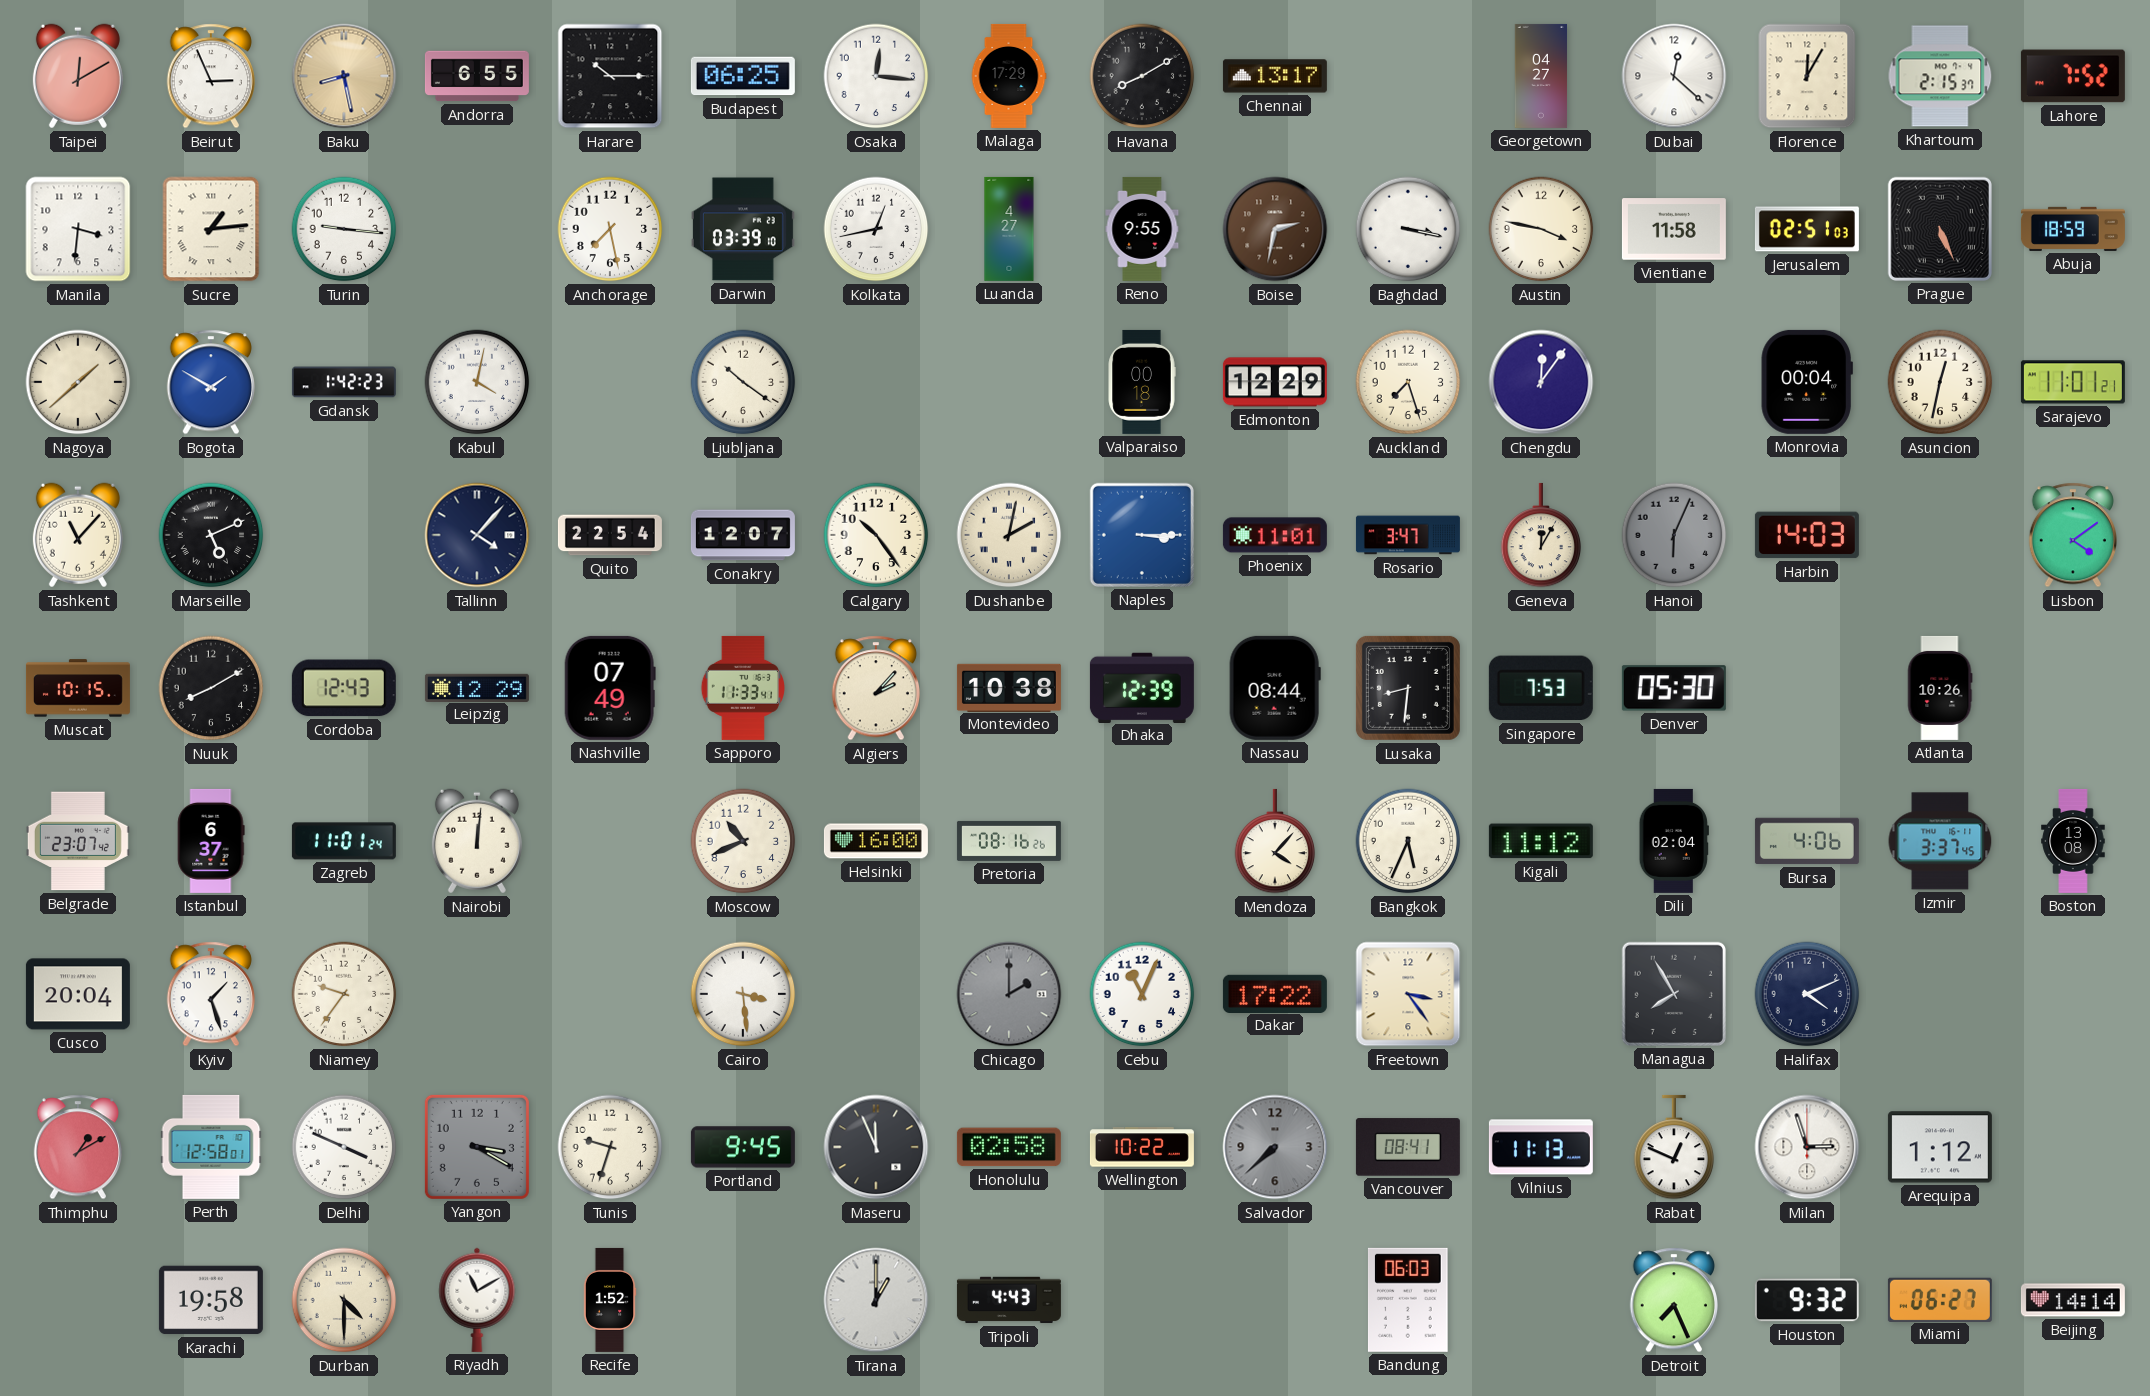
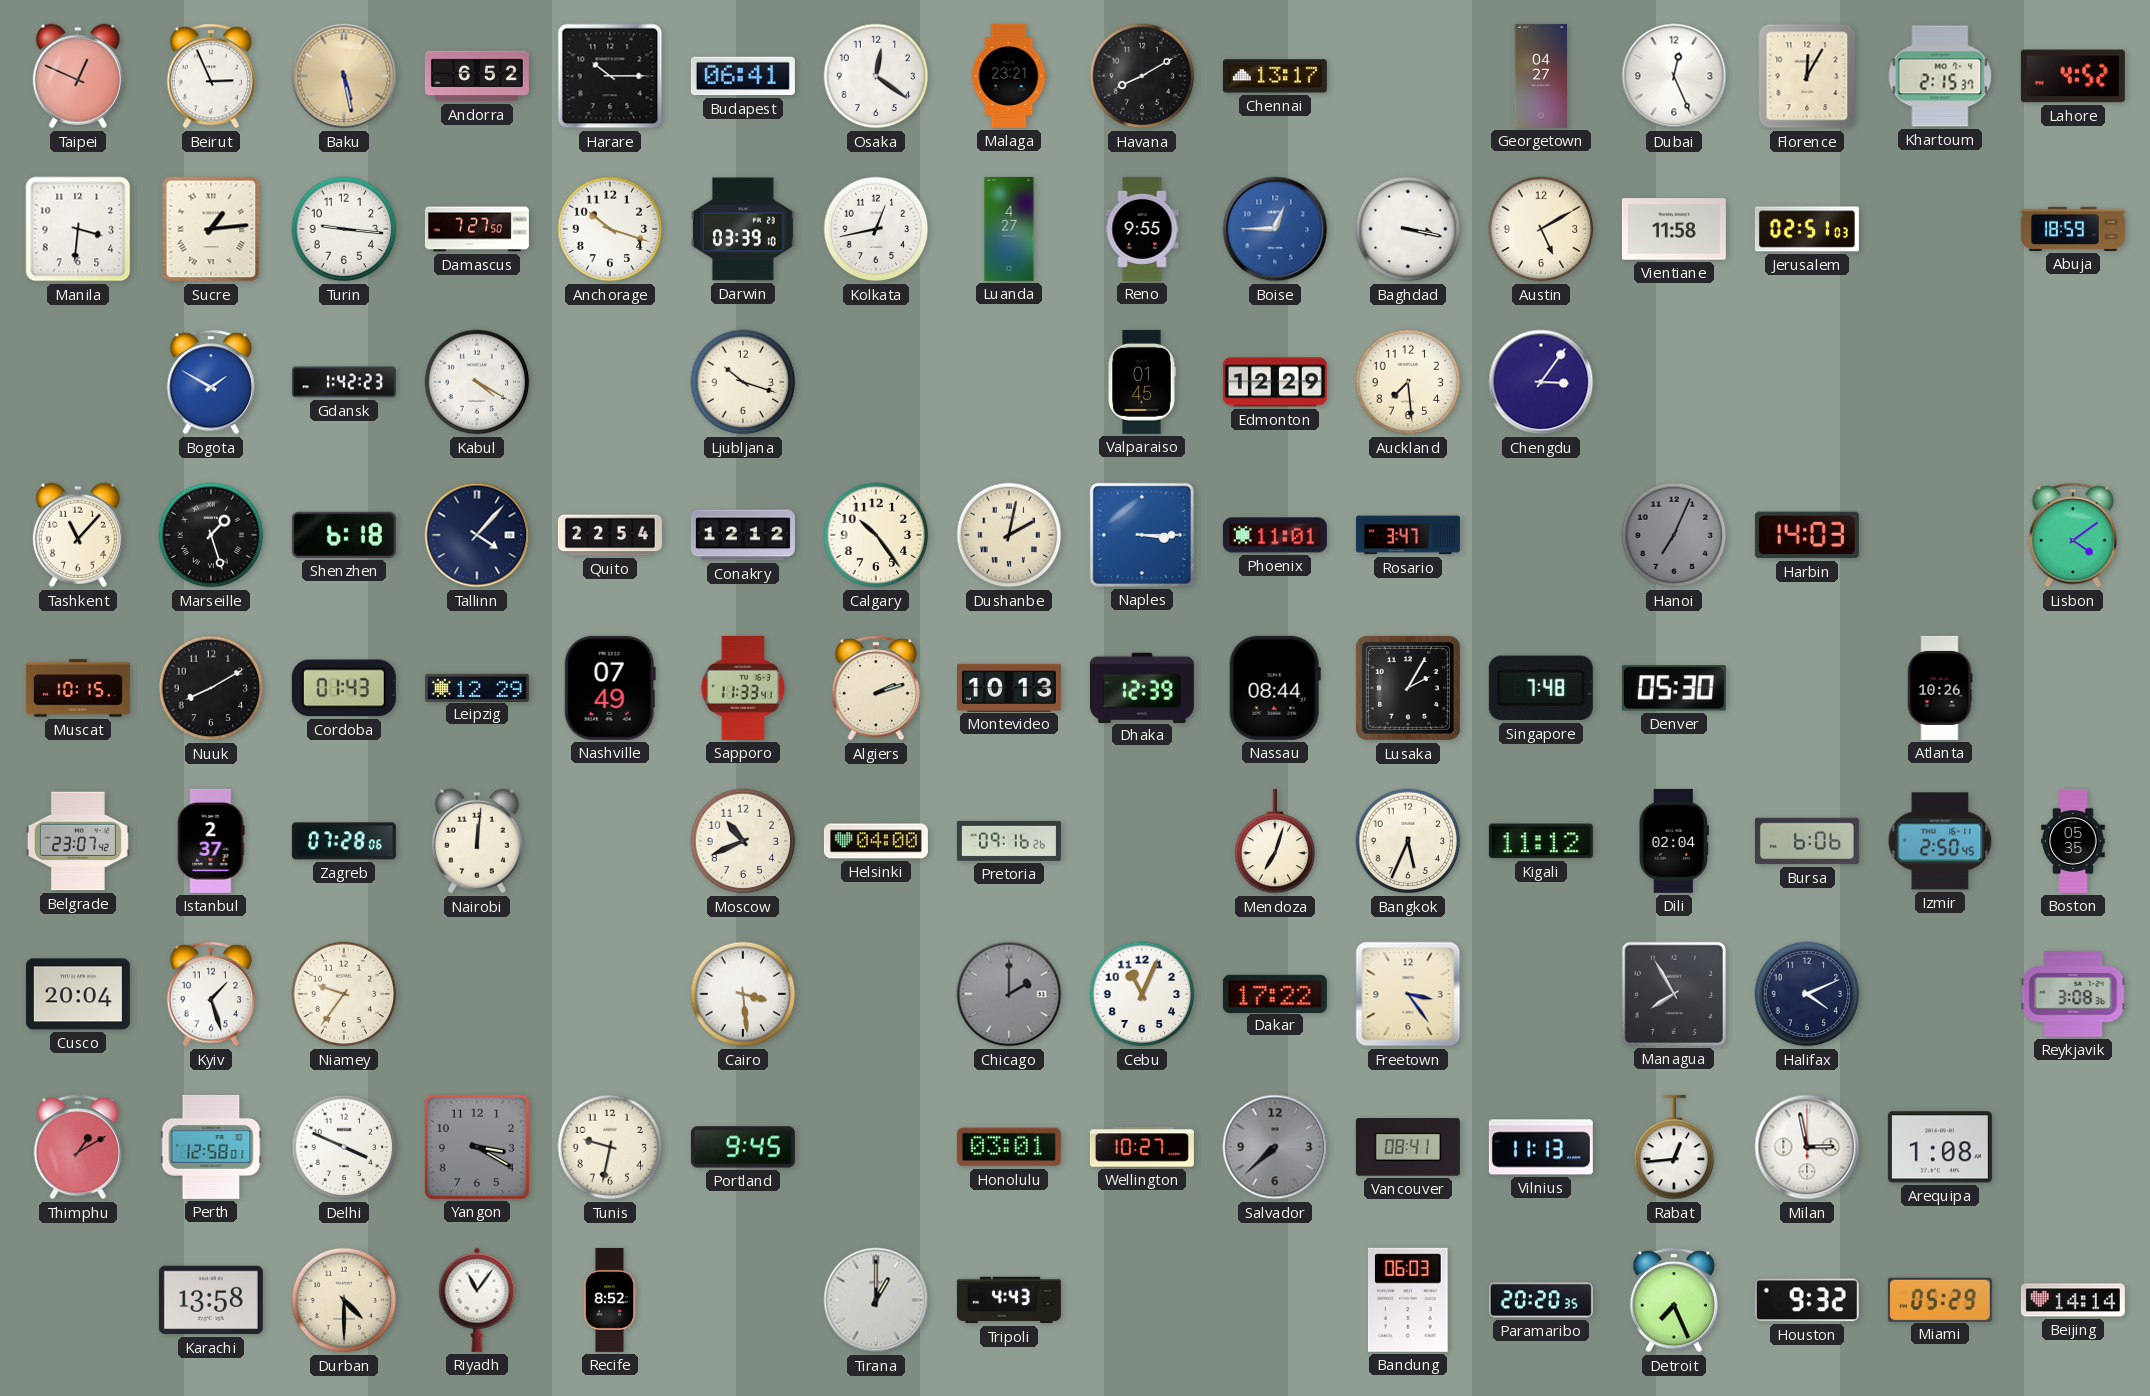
Taipei: 12:10 -> 12:49 (78, 76)
Baku: 8:28 -> 5:28 (344, 76)
Andorra: 6:55 -> 6:52 (477, 76)
Budapest: 06:25 -> 06:41 (743, 76)
Osaka: 12:16 -> 12:21 (876, 76)
Malaga: 17:29 -> 23:21 (1009, 76)
Dubai: 12:22 -> 12:26 (1674, 76)
Lahore: 7:52 -> 4:52 (2073, 76)
Damascus: none -> 7:27 (477, 229)
Anchorage: 7:28 -> 10:18 (610, 229)
Boise: 2:32 -> 12:45 (1275, 229)
Boise dial: brown -> blue (1275, 229)
Austin: 3:47 -> 5:10 (1541, 229)
Prague: 5:26 -> none (1940, 229)
Nagoya: 1:38 -> none (78, 382)
Kabul: 4:02 -> 4:20 (477, 382)
Ljubljana: 10:21 -> 10:18 (743, 382)
Valparaiso: 00:18 -> 01:45 (1142, 382)
Auckland: 7:27 -> 7:29 (1408, 382)
Chengdu: 12:06 -> 3:06 (1541, 382)
Monrovia: 00:04 -> none (1807, 382)
Asuncion: 12:32 -> none (1940, 382)
Sarajevo: 11:01 -> none (2073, 382)
Marseille: 5:11 -> 1:27 (211, 535)
Shenzhen: none -> 6:18 (344, 535)
Conakry: 12:07 -> 12:12 (743, 535)
Geneva: 12:05 -> none (1541, 535)
Hanoi: 6:04 -> 7:04 (1674, 535)
Cordoba: 12:43 -> 01:43 (344, 688)
Algiers: 2:07 -> 2:12 (875, 688)
Montevideo: 10:38 -> 10:13 (1009, 687)
Lusaka: 8:31 -> 2:05 (1408, 688)
Singapore: 7:53 -> 7:48 (1541, 688)
Istanbul: 6:37 -> 2:37 (211, 841)
Zagreb: 11:01 -> 07:28 (344, 841)
Helsinki: 16:00 -> 04:00 (876, 841)
Pretoria: 08:16 -> 09:16 (1009, 841)
Mendoza: 4:07 -> 7:03 (1275, 841)
Bursa: 4:06 -> 6:06 (1807, 841)
Izmir: 3:37 -> 2:50 (1940, 841)
Boston: 13:08 -> 05:35 (2073, 841)
Reykjavik: none -> 3:08 (2073, 994)
Tunis: 9:33 -> 9:32 (610, 1147)
Maseru: 11:56 -> none (876, 1147)
Honolulu: 02:58 -> 03:01 (1009, 1147)
Wellington: 10:22 -> 10:27 (1142, 1147)
Rabat: 12:49 -> 12:44 (1674, 1147)
Milan: 2:57 -> 2:58 (1807, 1147)
Arequipa: 1:12 -> 1:08 (1940, 1147)
Karachi: 19:58 -> 13:58 (211, 1300)
Riyadh: 11:10 -> 11:06 (477, 1300)
Recife: 1:52 -> 8:52 (610, 1300)
Paramaribo: none -> 20:20 (1541, 1300)
Miami: 06:27 -> 05:29 (1940, 1299)
